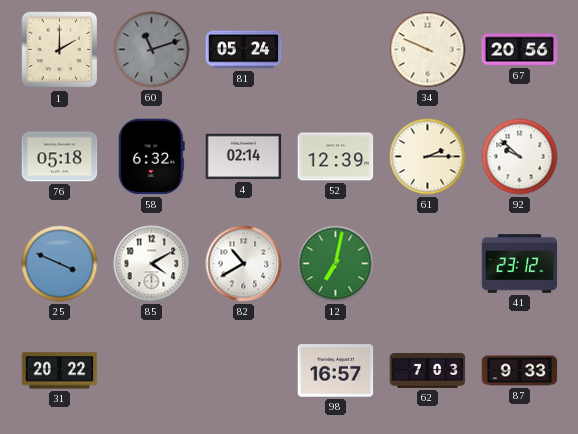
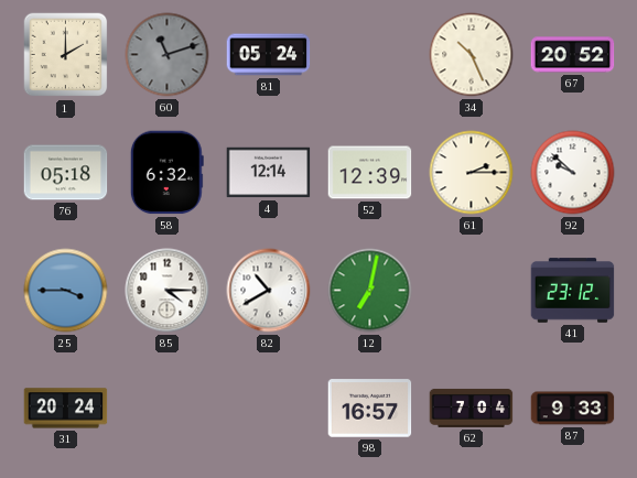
34: 9:49 -> 10:26 (472, 55)
67: 20:56 -> 20:52 (573, 55)
4: 02:14 -> 12:14 (269, 173)
25: 3:49 -> 3:45 (66, 291)
85: 4:10 -> 4:15 (168, 291)
31: 20:22 -> 20:24 (66, 409)
62: 7:03 -> 7:04 (472, 408)
